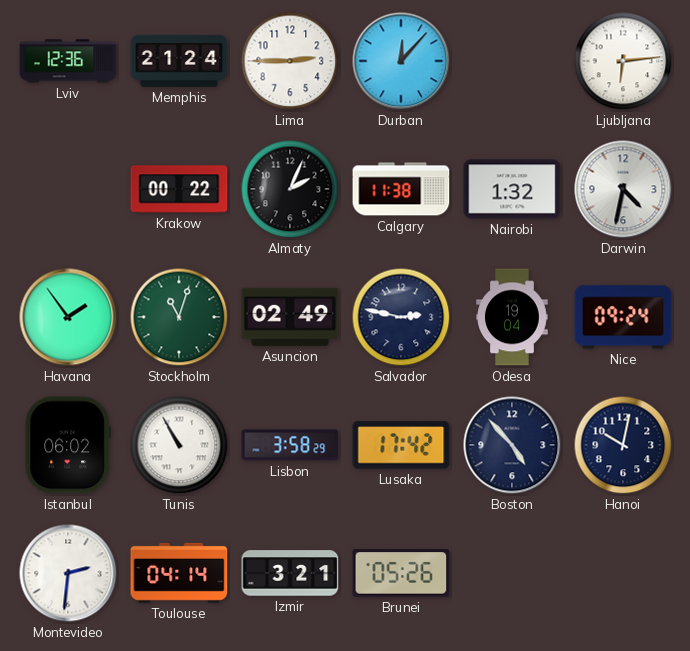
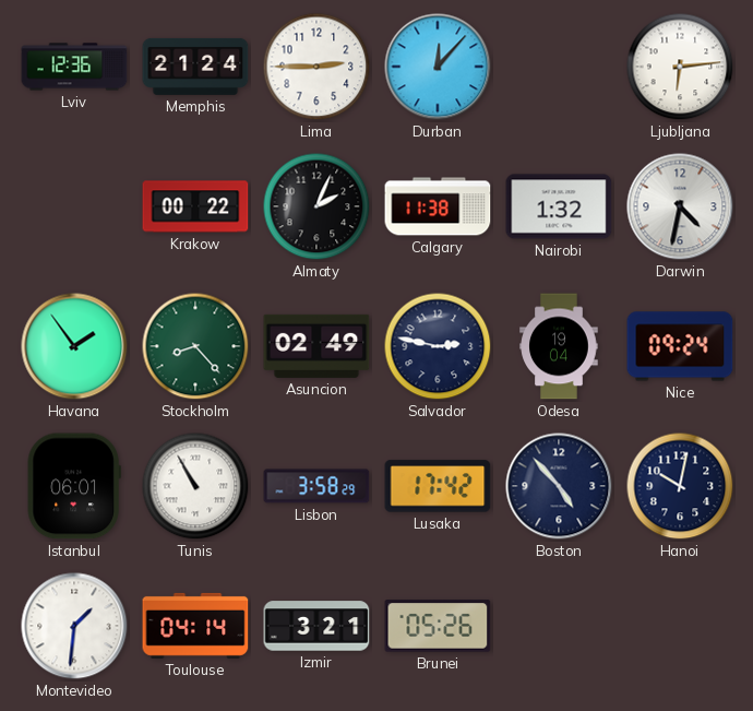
Stockholm: 11:03 -> 8:23 (195, 346)
Istanbul: 06:02 -> 06:01 (74, 486)
Montevideo: 2:31 -> 1:31 (74, 626)
